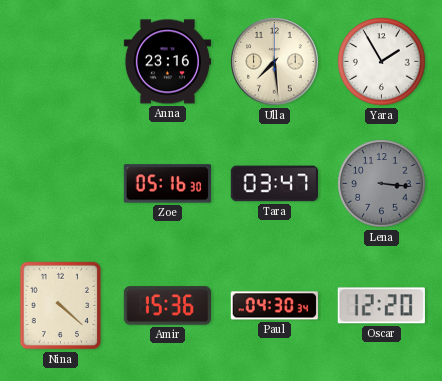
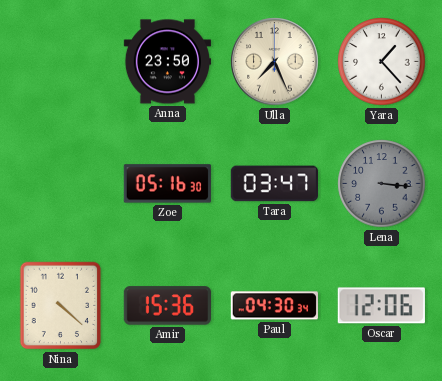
Anna: 23:16 -> 23:50 (167, 62)
Ulla: 7:29 -> 7:26 (275, 62)
Yara: 1:55 -> 1:23 (382, 62)
Oscar: 12:20 -> 12:06 (381, 306)
